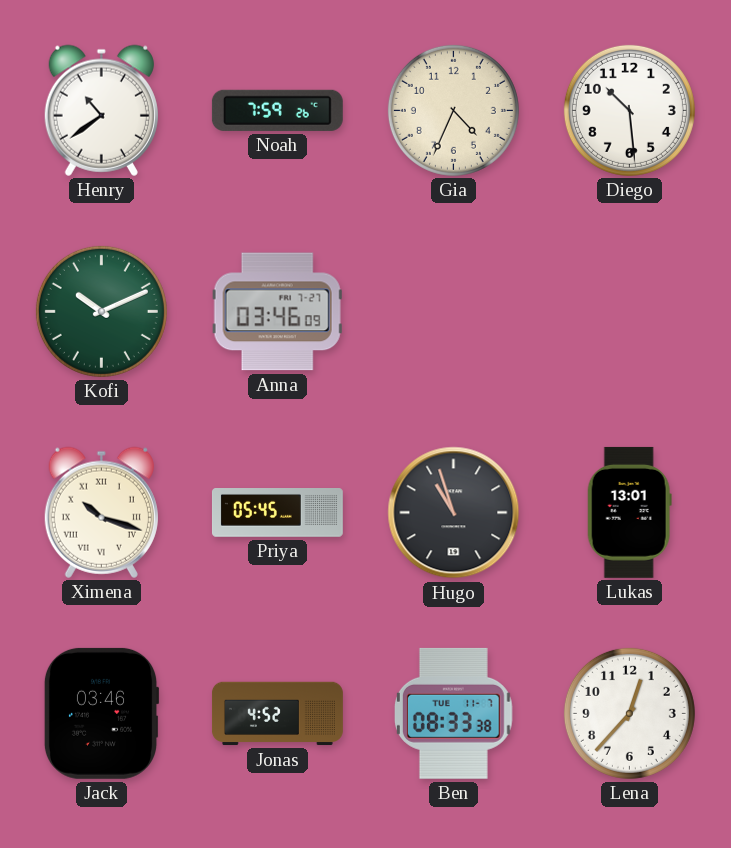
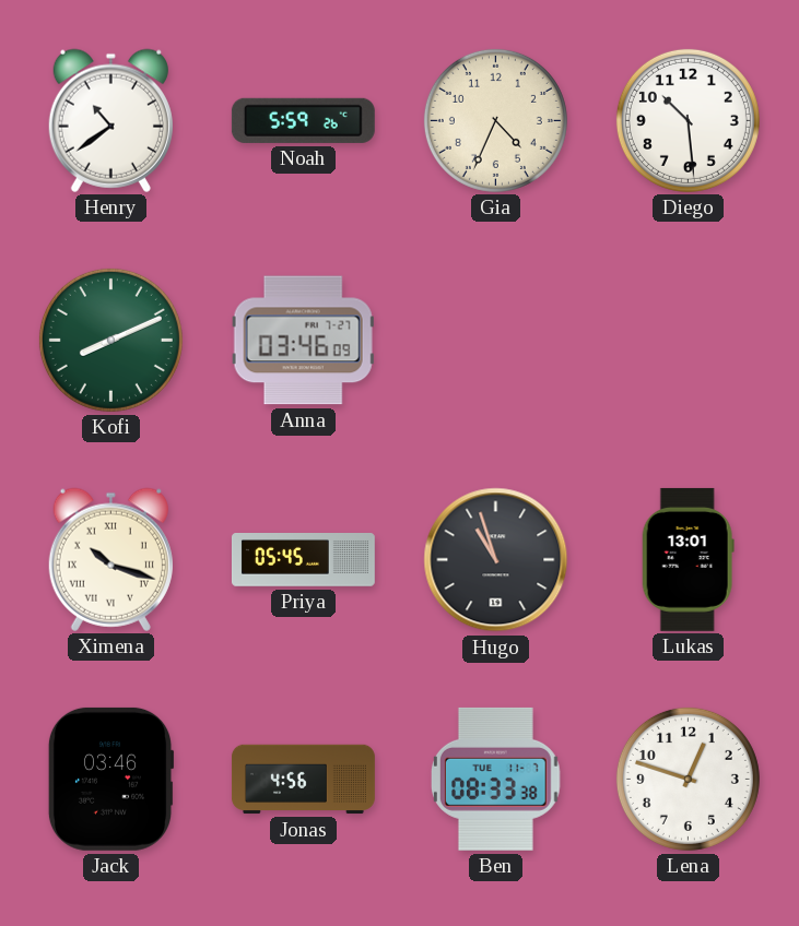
Noah: 7:59 -> 5:59 (303, 120)
Kofi: 10:11 -> 8:11 (110, 340)
Jonas: 4:52 -> 4:56 (303, 780)
Lena: 12:37 -> 12:48 (688, 779)
